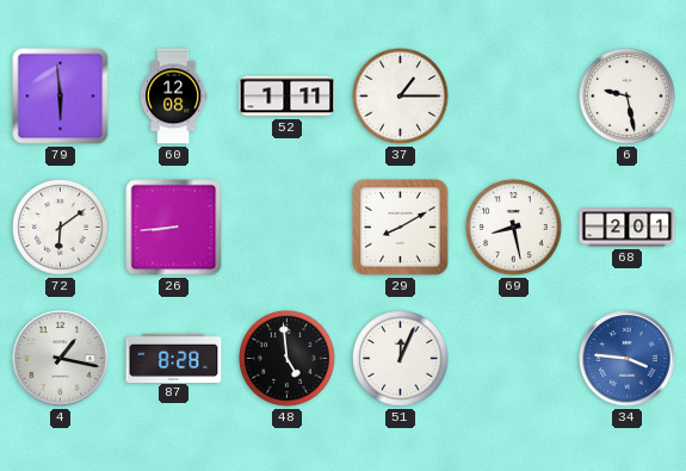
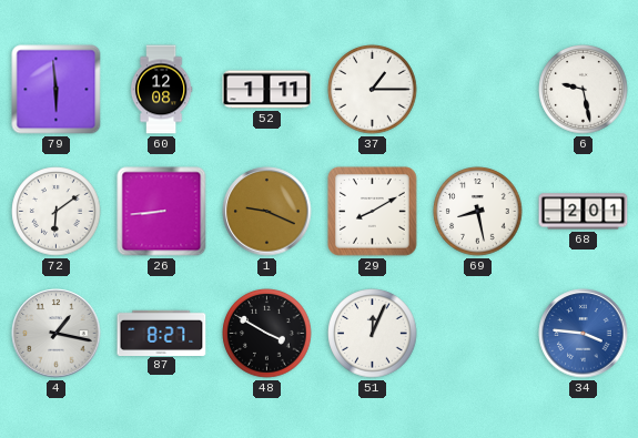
1: none -> 9:19 (267, 212)
87: 8:28 -> 8:27 (162, 333)
48: 4:59 -> 3:50 (267, 334)
